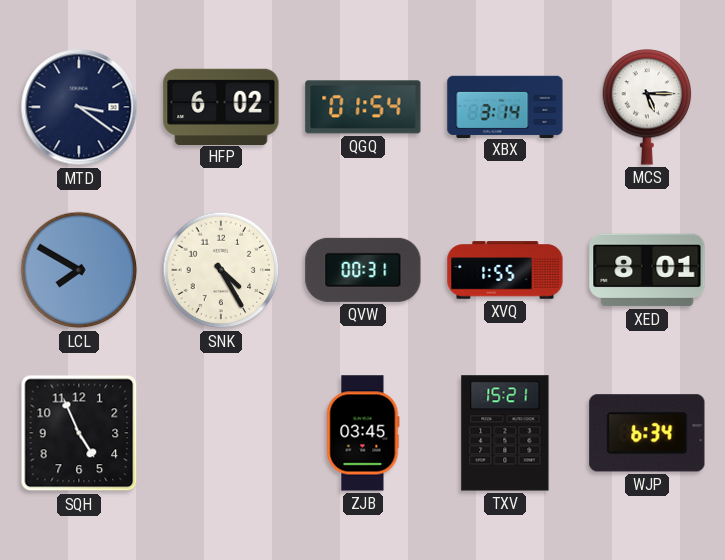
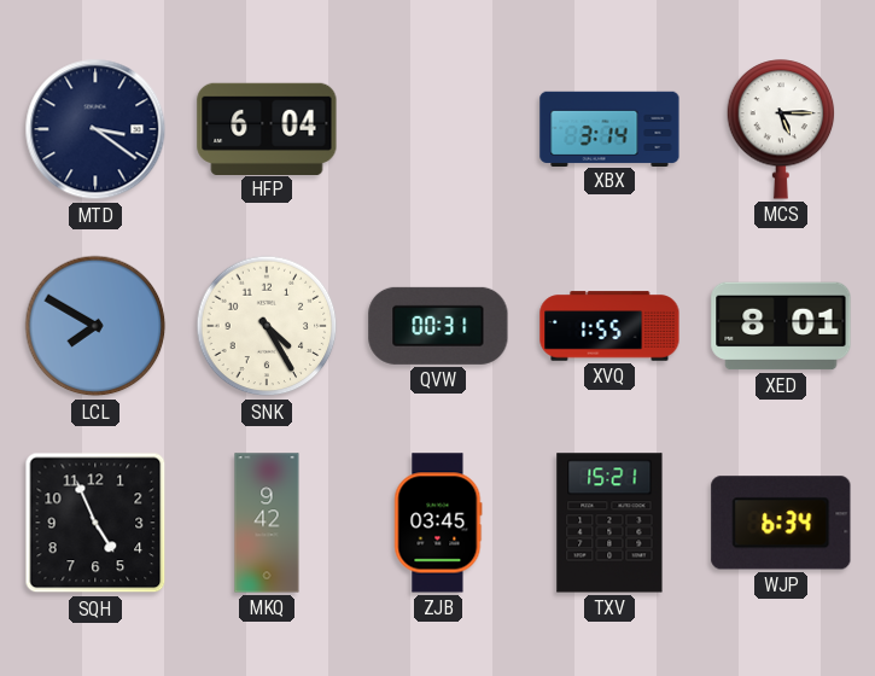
HFP: 6:02 -> 6:04 (267, 128)
QGQ: 01:54 -> none (363, 107)
MKQ: none -> 9:42 (267, 523)
